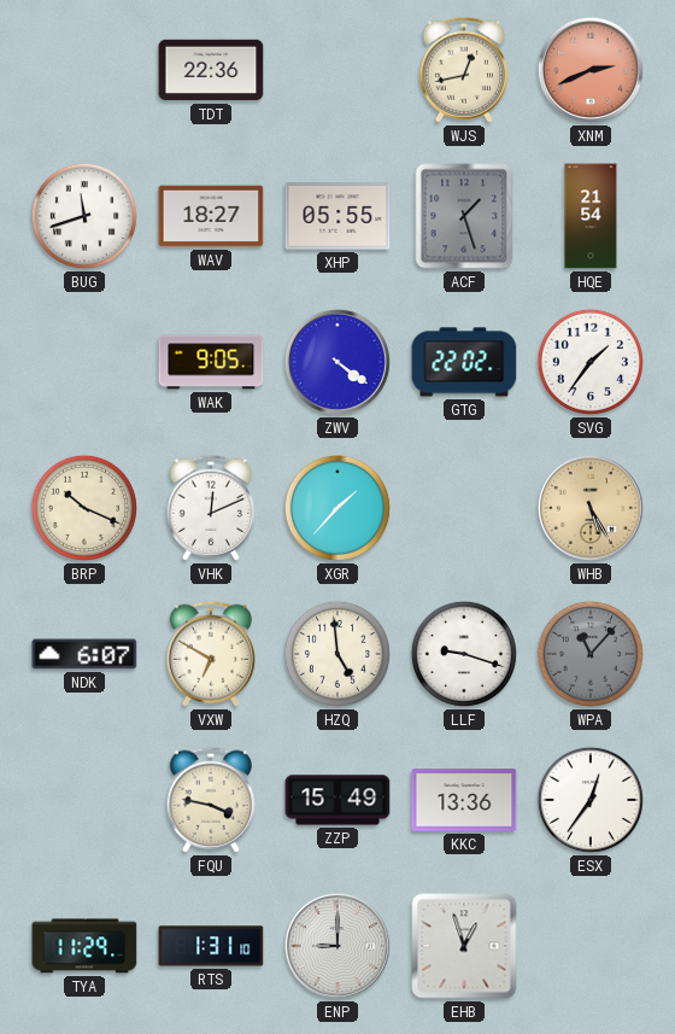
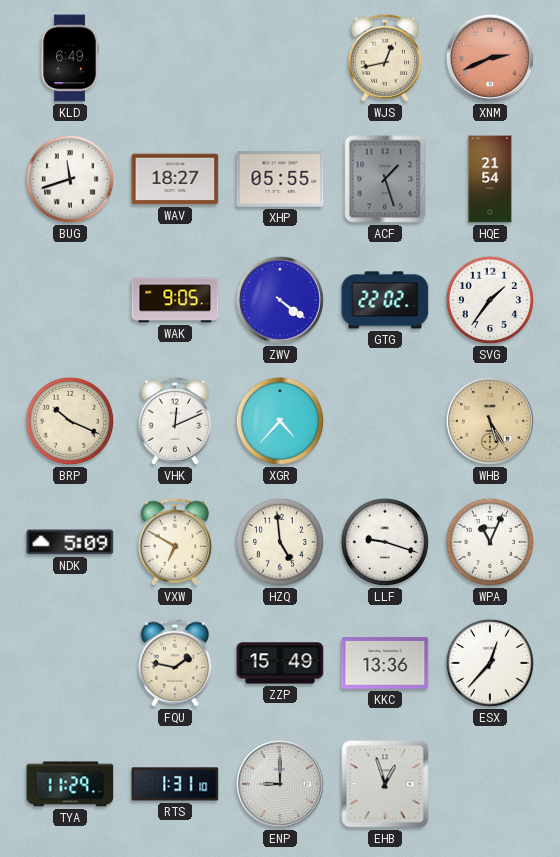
KLD: none -> 6:49 (70, 58)
TDT: 22:36 -> none (211, 70)
XGR: 1:37 -> 4:37 (280, 421)
NDK: 6:07 -> 5:09 (70, 542)
WPA: 11:07 -> 11:04 (490, 542)
WPA dial: grey -> white (490, 542)
FQU: 3:47 -> 1:47 (175, 663)
ESX: 12:36 -> 12:37 (490, 663)
